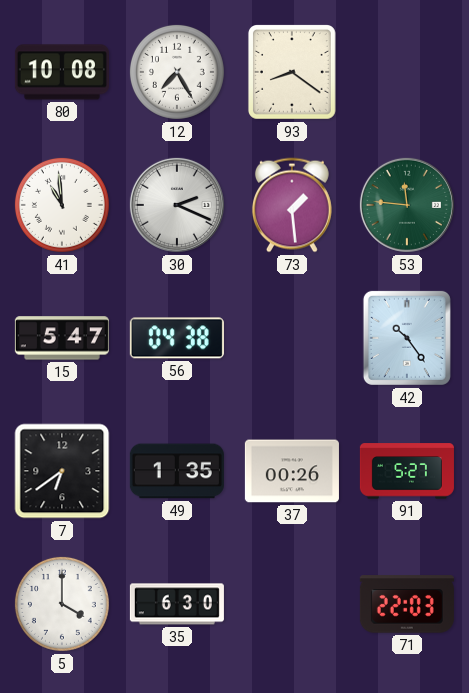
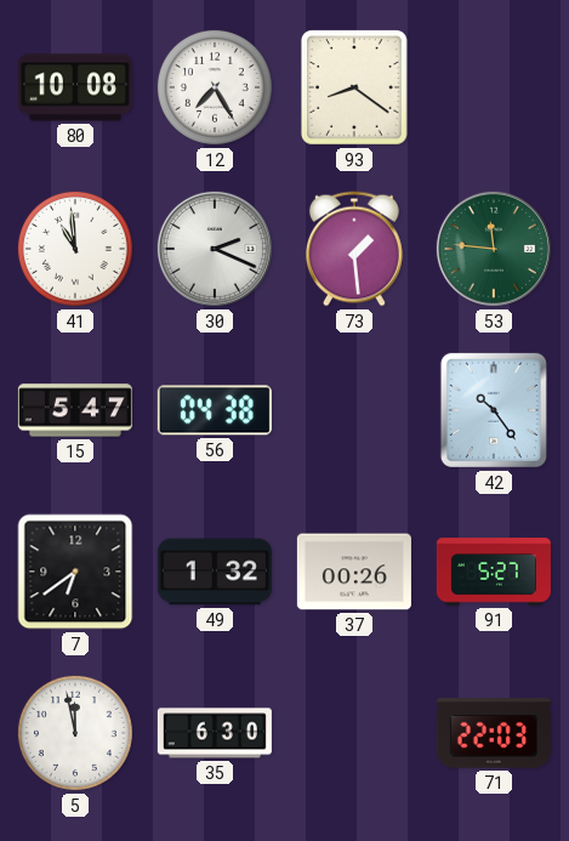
49: 1:35 -> 1:32 (215, 572)
5: 4:00 -> 11:58 (75, 733)
